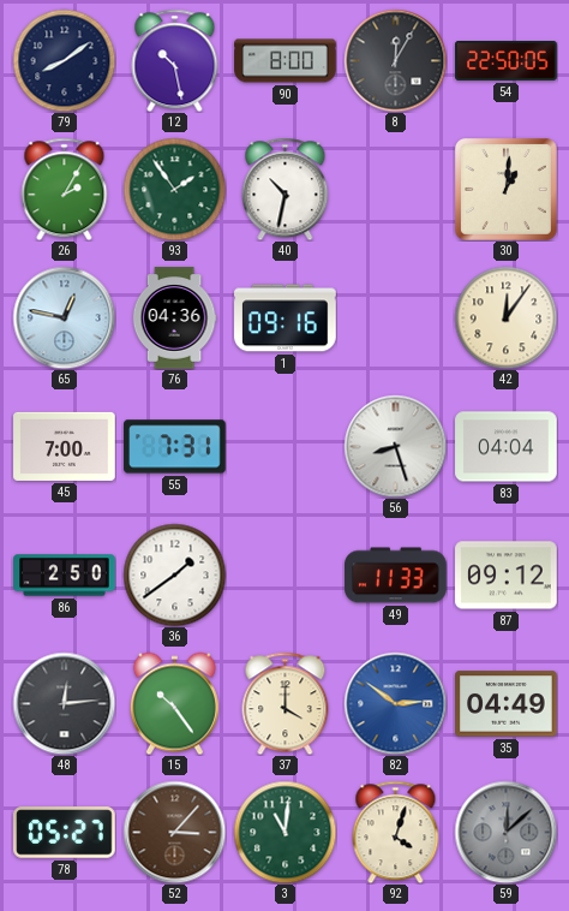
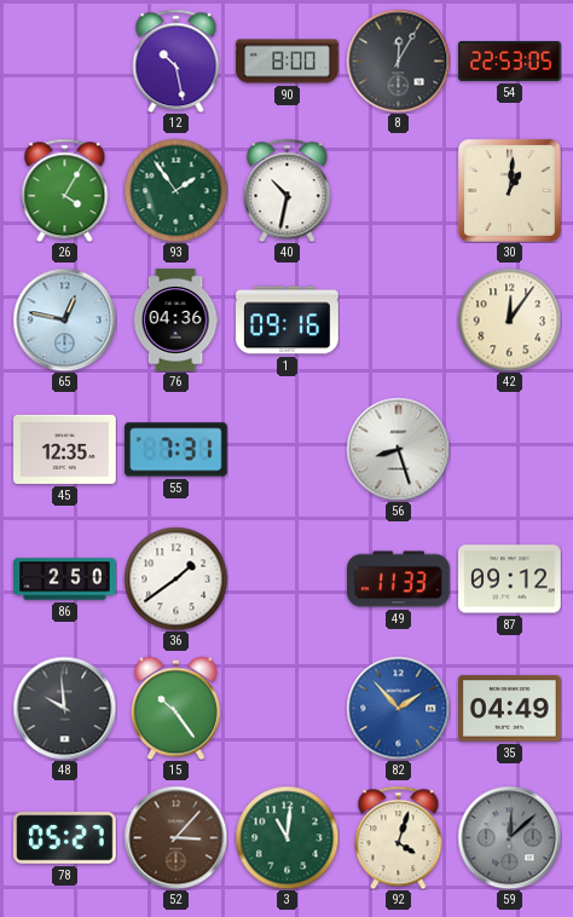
79: 8:09 -> none (64, 60)
54: 22:50 -> 22:53 (510, 62)
26: 2:05 -> 4:05 (65, 190)
45: 7:00 -> 12:35 (65, 449)
83: 04:04 -> none (507, 447)
48: 12:14 -> 9:59 (64, 708)
37: 4:00 -> none (286, 703)
82: 2:51 -> 1:53 (398, 708)
